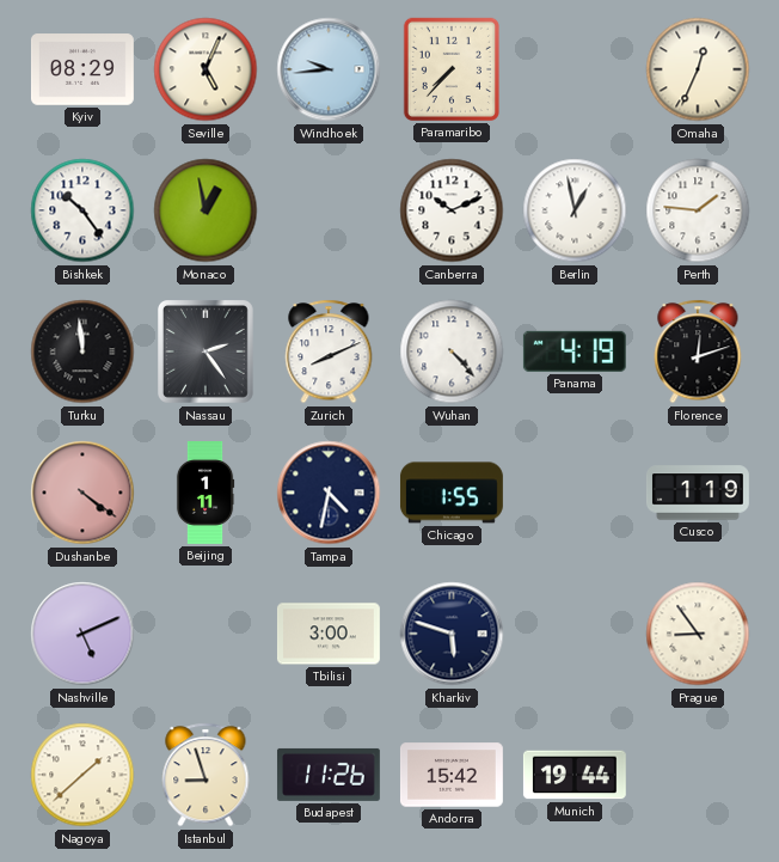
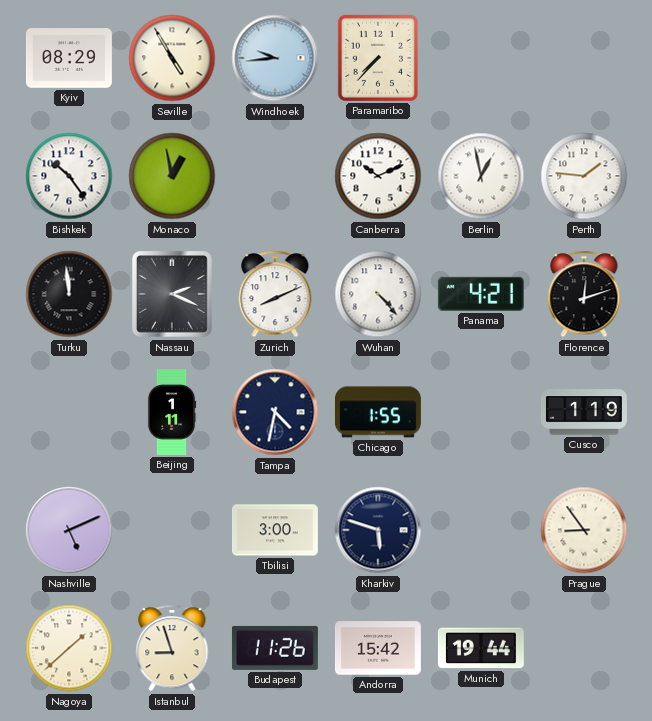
Seville: 5:04 -> 4:55 (172, 58)
Omaha: 12:34 -> none (698, 69)
Nassau: 2:24 -> 2:19 (173, 295)
Panama: 4:19 -> 4:21 (481, 294)
Dushanbe: 4:21 -> none (82, 493)
